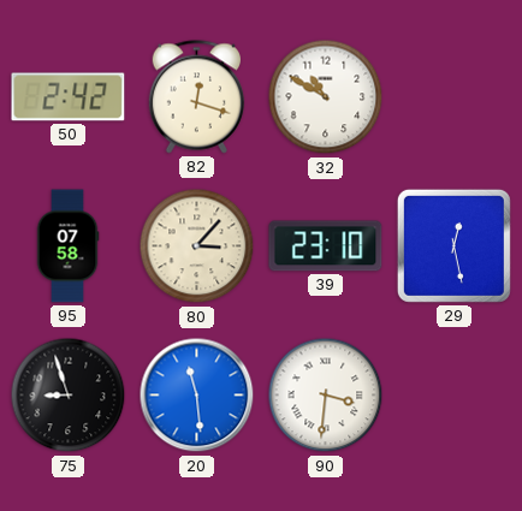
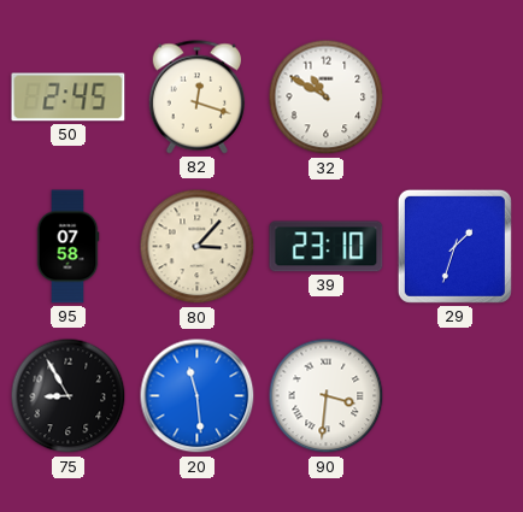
50: 2:42 -> 2:45 (69, 98)
29: 12:28 -> 1:33 (454, 246)
75: 8:57 -> 8:55 (69, 396)
